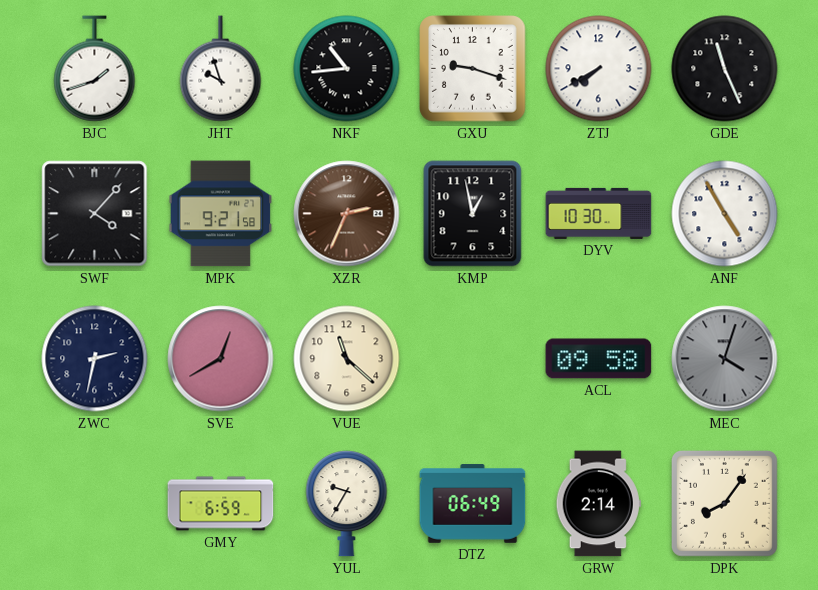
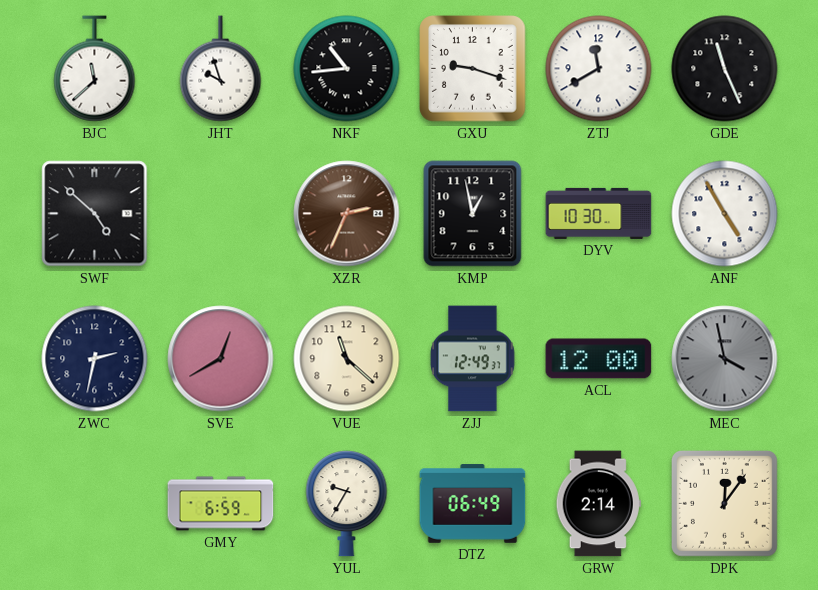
BJC: 1:42 -> 11:38 (95, 69)
ZTJ: 7:40 -> 11:40 (599, 69)
SWF: 4:07 -> 4:52 (95, 214)
MPK: 9:21 -> none (221, 214)
ZJJ: none -> 12:49 (473, 359)
ACL: 09:58 -> 12:00 (599, 359)
MEC: 4:03 -> 3:58 (725, 359)
DPK: 8:06 -> 12:06 (724, 503)
